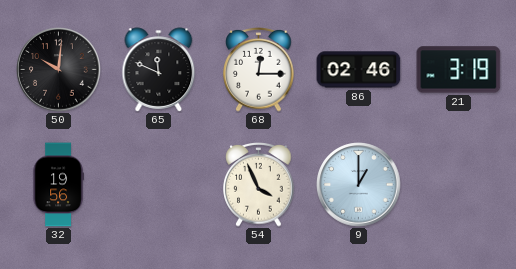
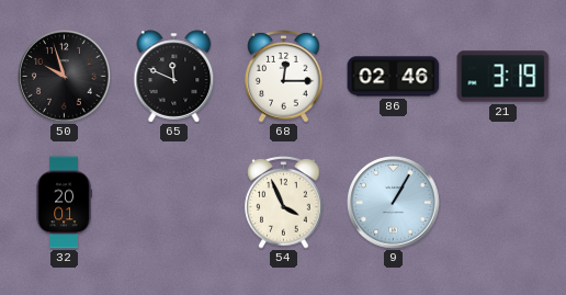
50: 10:01 -> 9:57 (65, 77)
32: 19:56 -> 20:01 (64, 203)
9: 1:00 -> 1:05 (394, 203)
